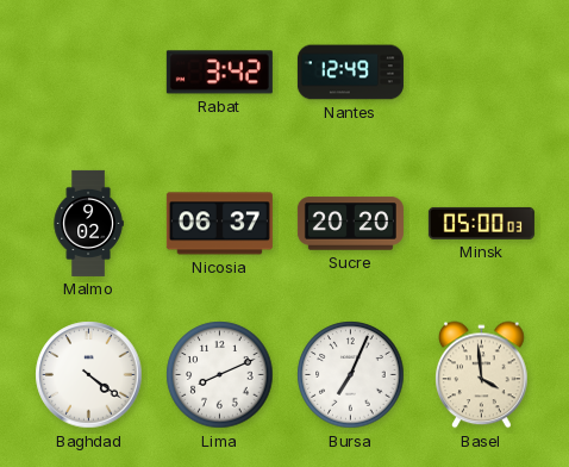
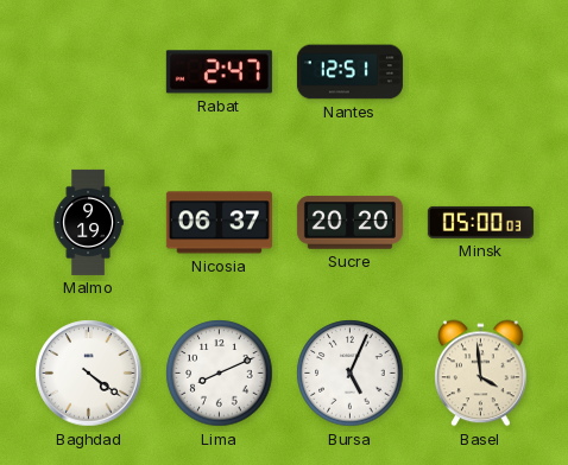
Rabat: 3:42 -> 2:47 (219, 72)
Nantes: 12:49 -> 12:51 (349, 72)
Malmo: 9:02 -> 9:19 (88, 222)
Bursa: 7:04 -> 5:04 (351, 374)
